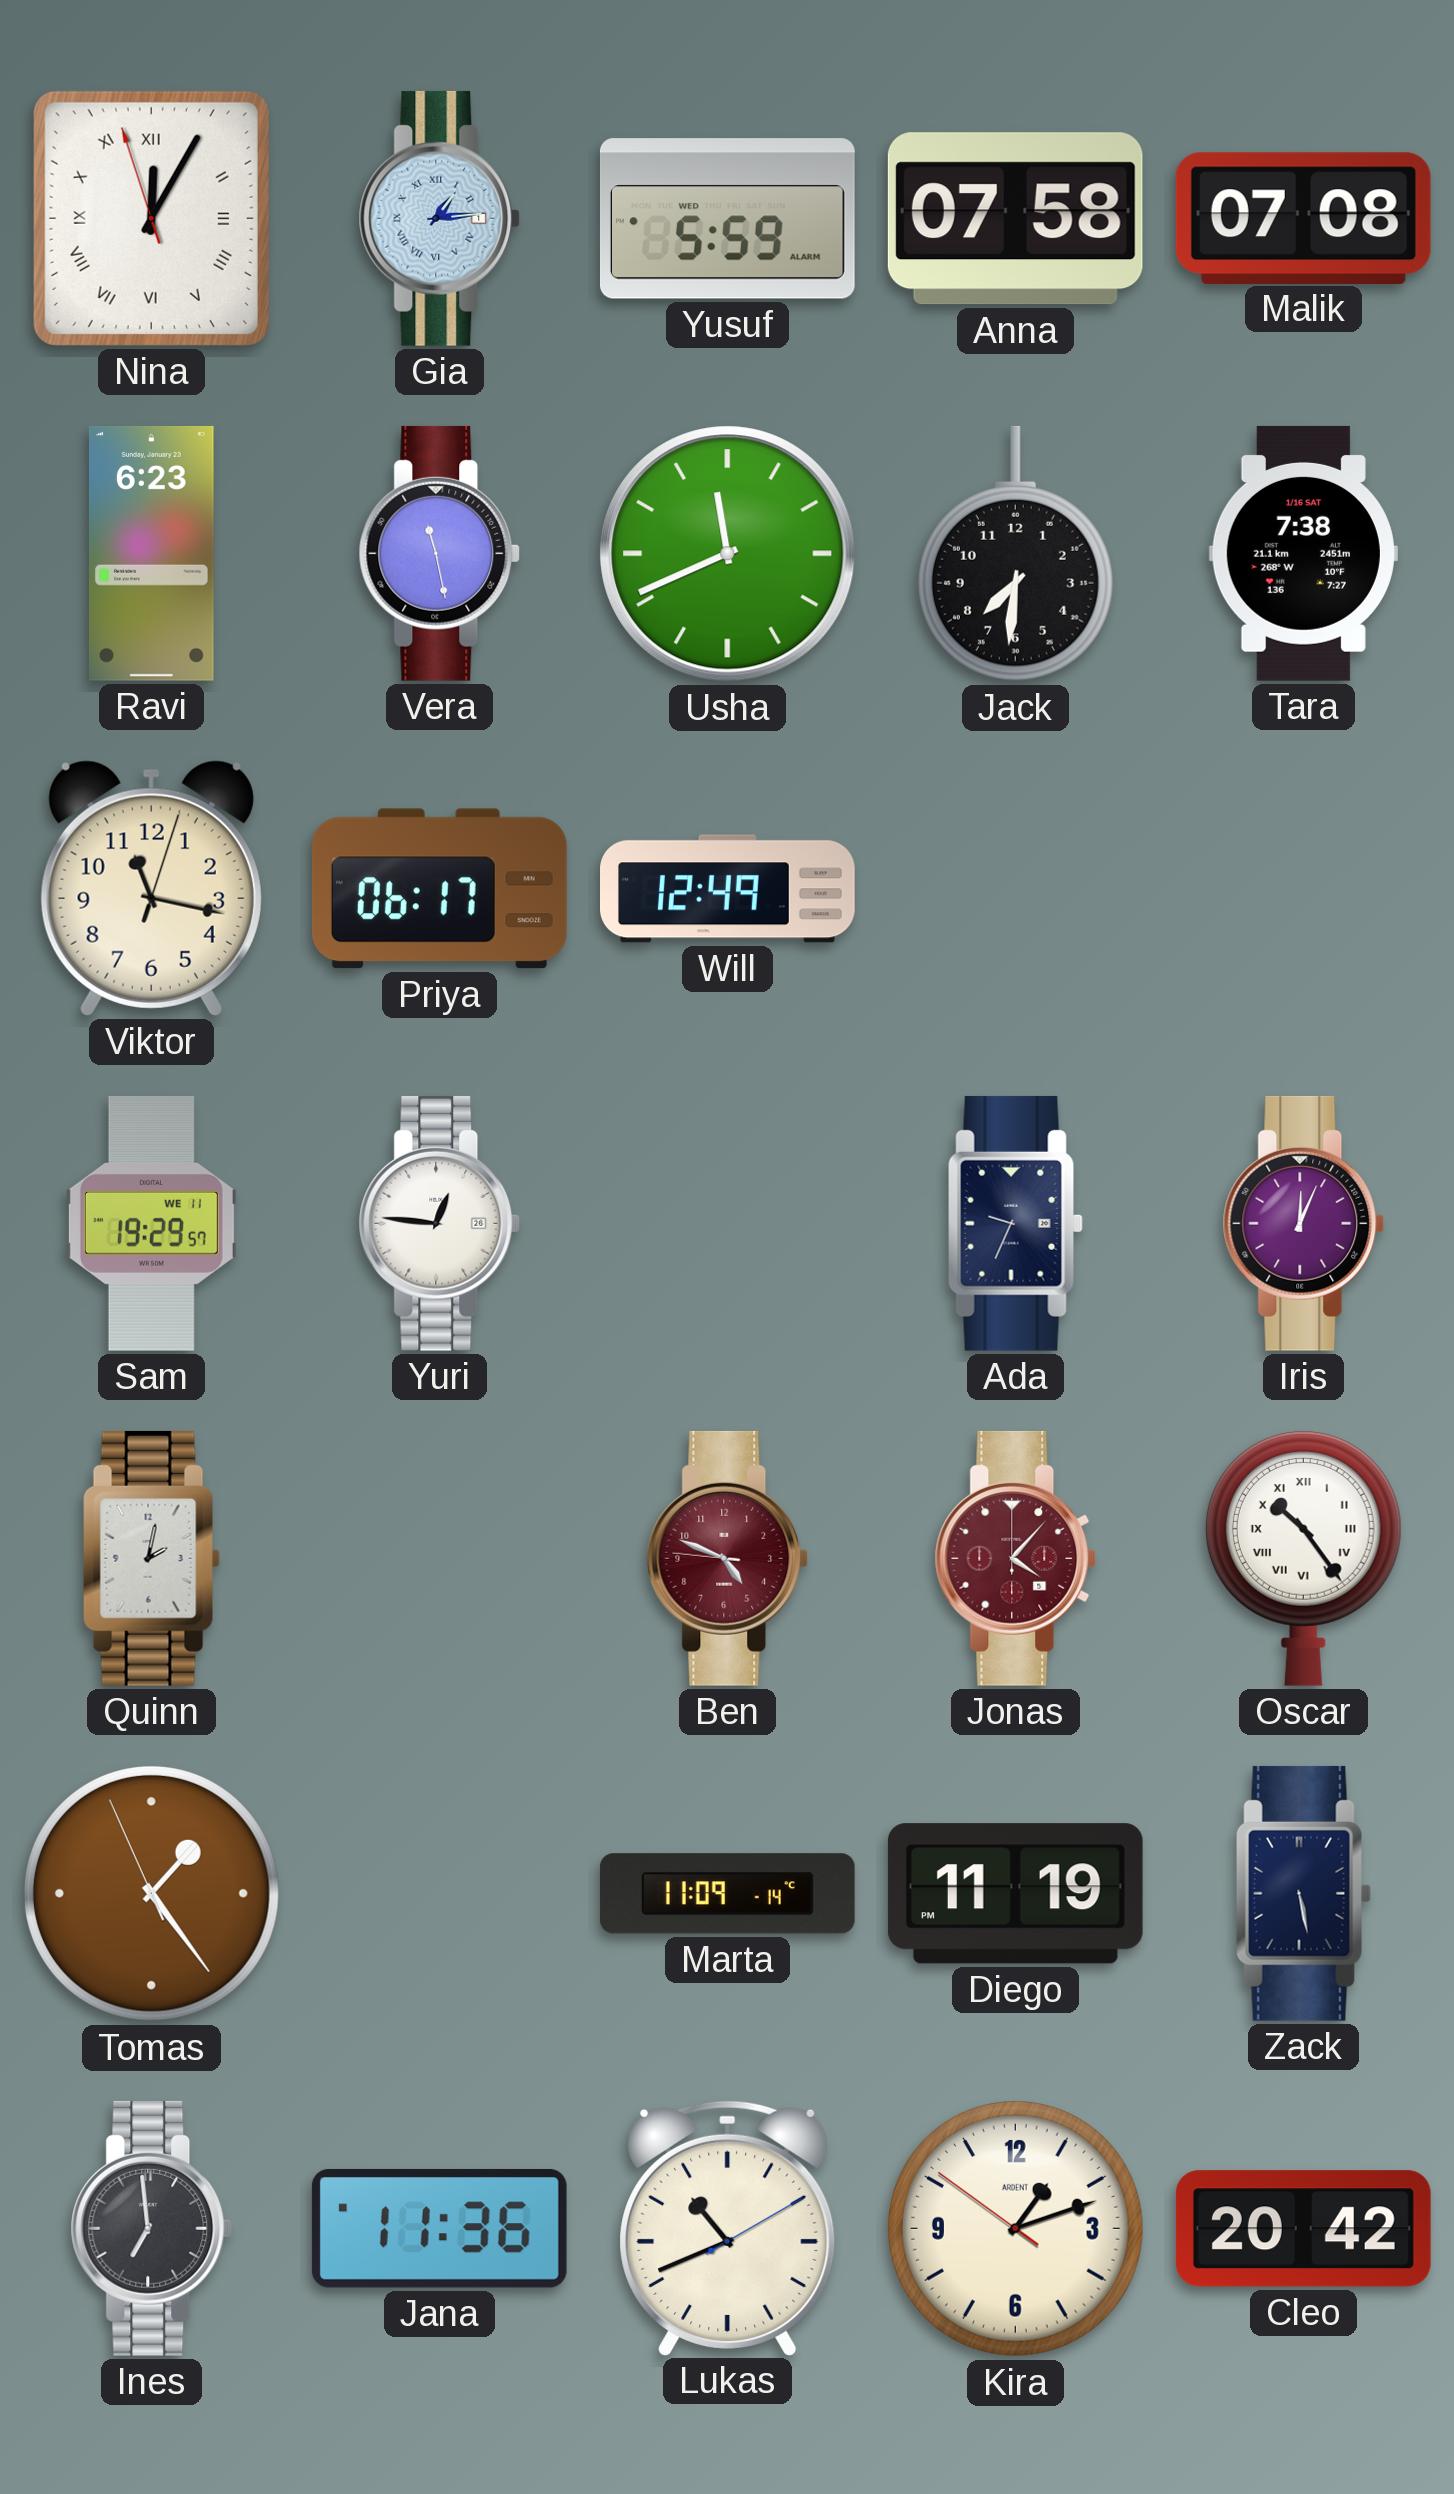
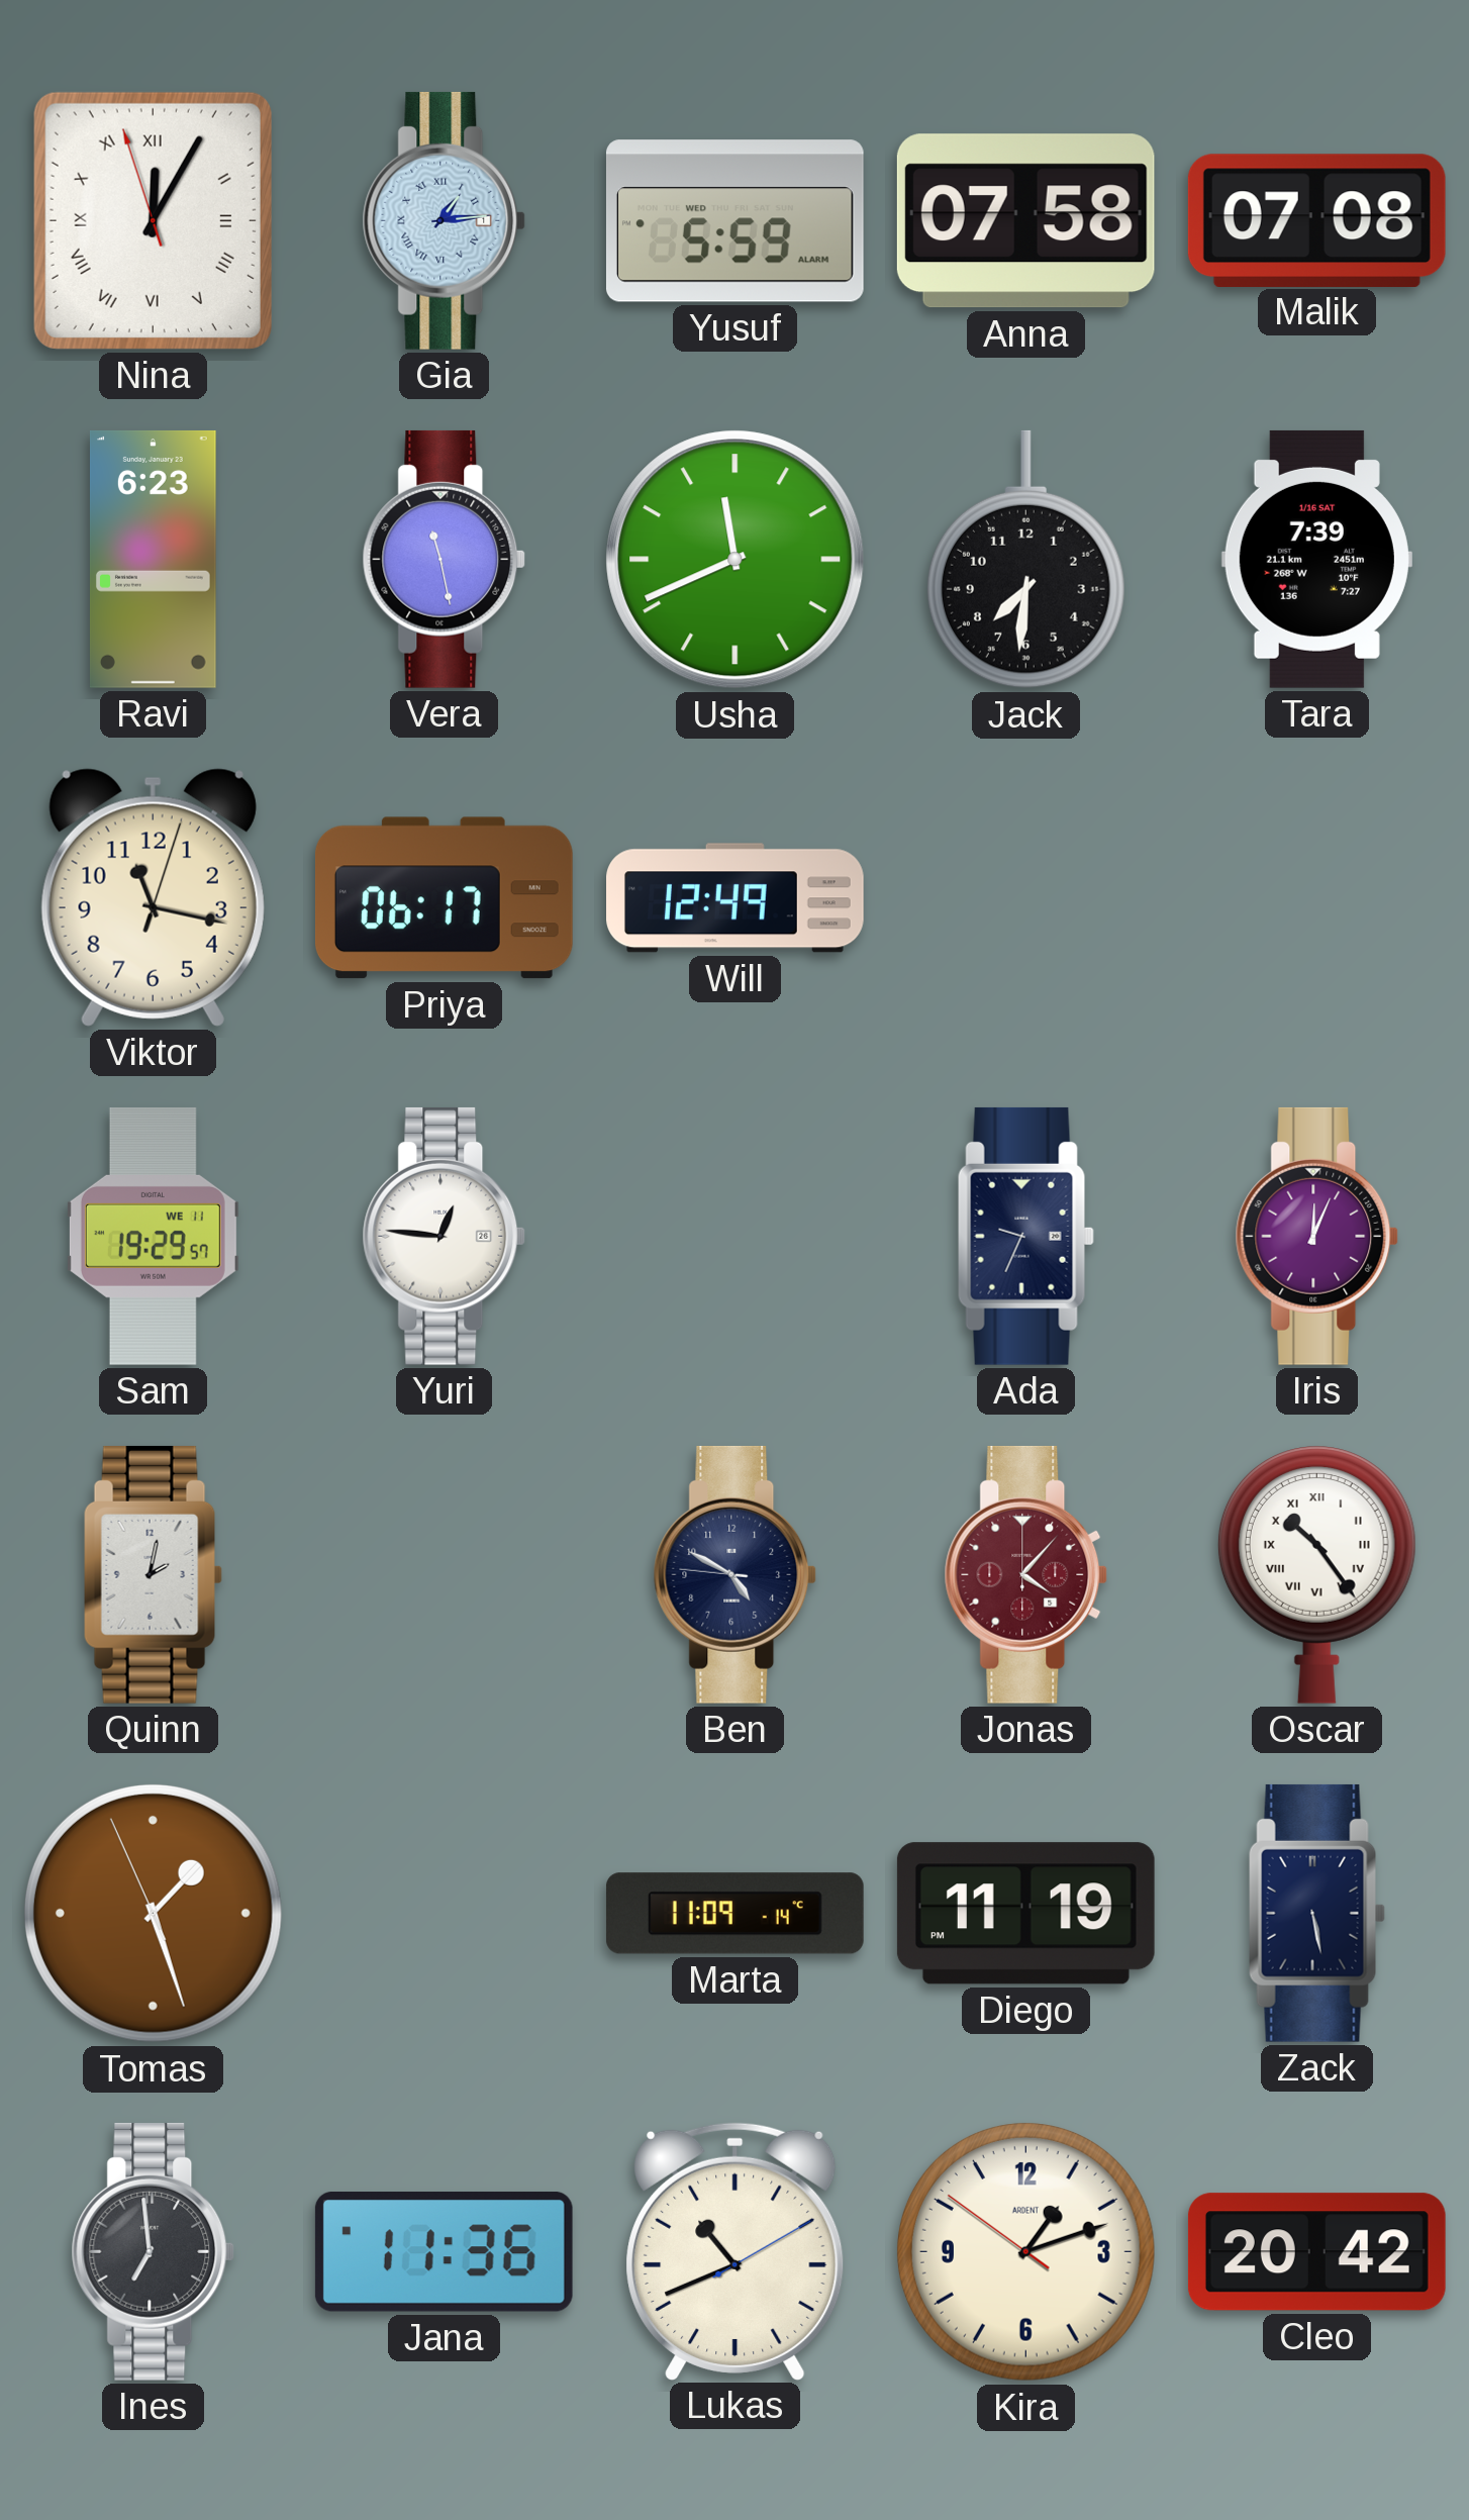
Tara: 7:38 -> 7:39 (1316, 559)
Ben: 4:48 -> 4:49 (736, 1574)
Ben dial: burgundy -> navy (736, 1574)
Tomas: 1:23 -> 1:26 (153, 1913)
